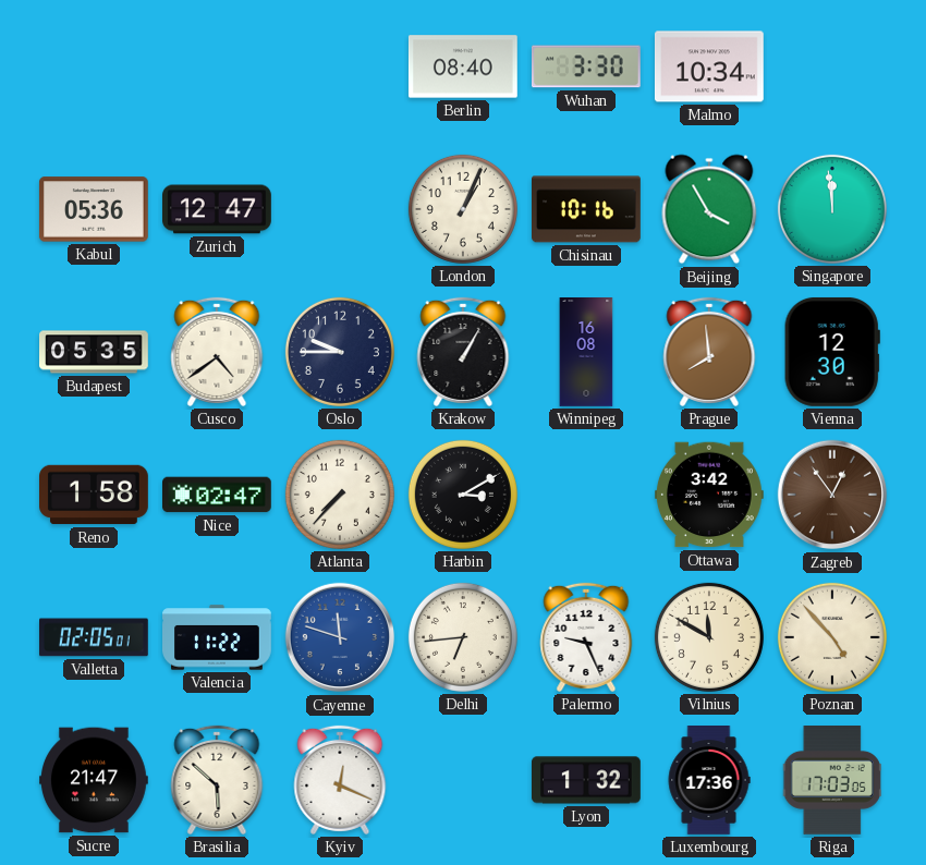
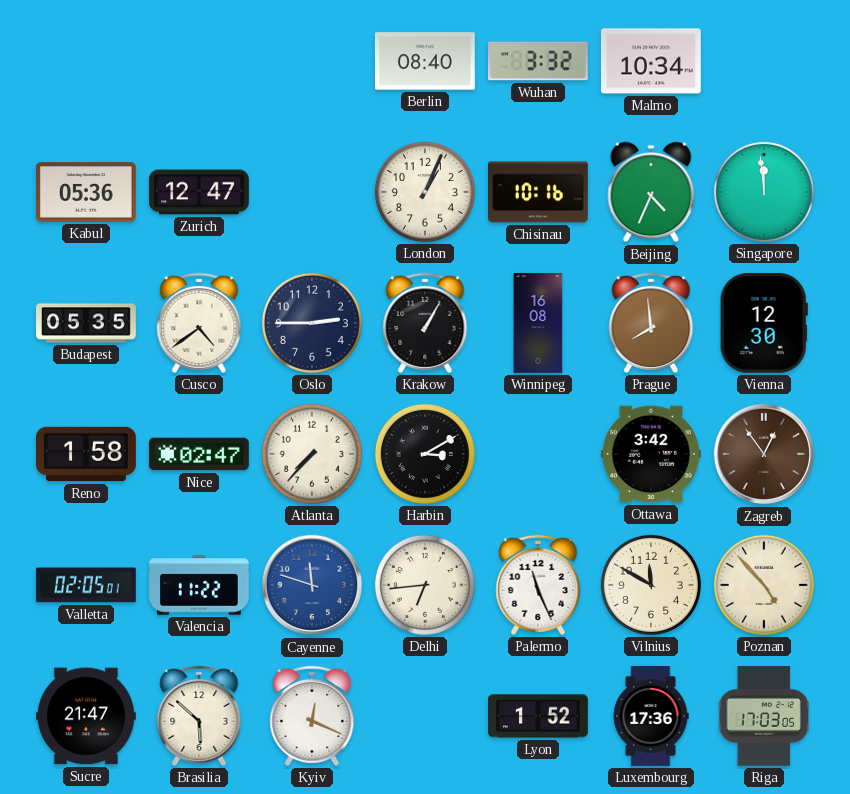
Wuhan: 3:30 -> 3:32 (538, 61)
Beijing: 3:55 -> 4:34 (651, 192)
Oslo: 9:45 -> 2:45 (312, 323)
Palermo: 9:26 -> 11:26 (538, 585)
Lyon: 1:32 -> 1:52 (539, 716)
